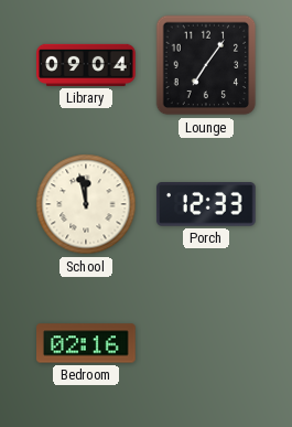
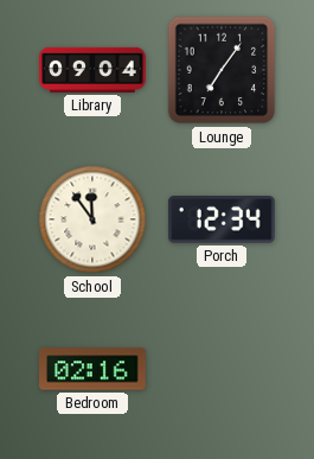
School: 11:58 -> 11:54 (92, 219)
Porch: 12:33 -> 12:34 (222, 221)
